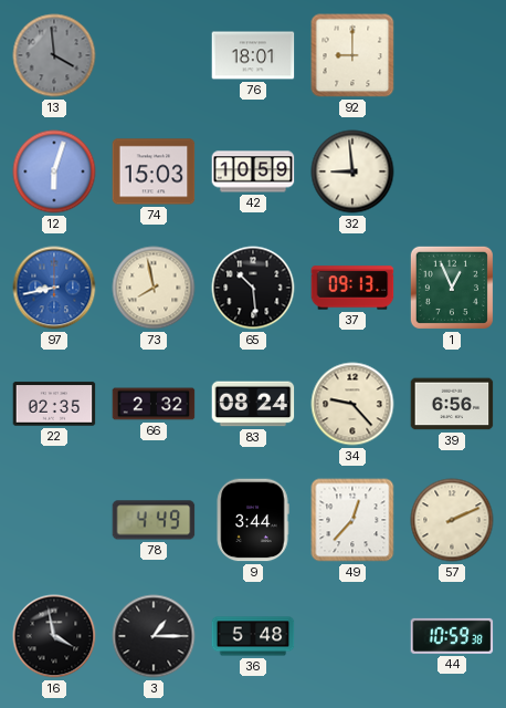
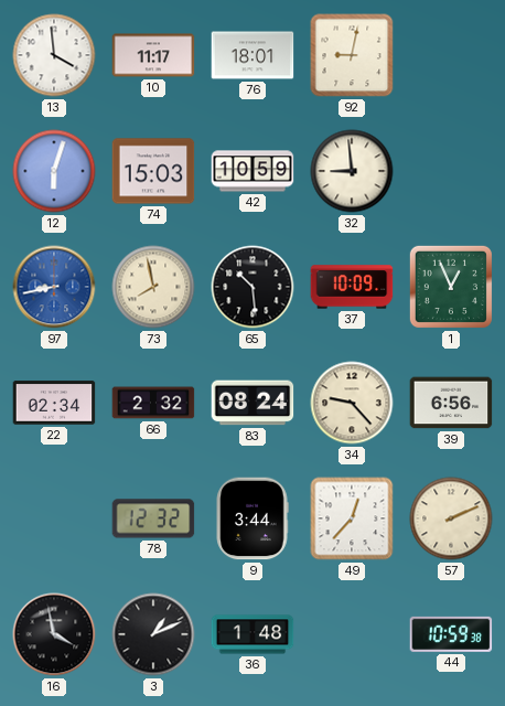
13 dial: grey -> white (54, 55)
10: none -> 11:17 (153, 55)
92: 9:00 -> 9:02 (352, 55)
37: 09:13 -> 10:09 (352, 287)
22: 02:35 -> 02:34 (54, 403)
78: 4:49 -> 12:32 (153, 518)
3: 1:15 -> 1:11 (153, 634)
36: 5:48 -> 1:48 (253, 634)
